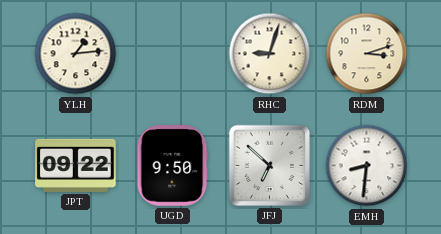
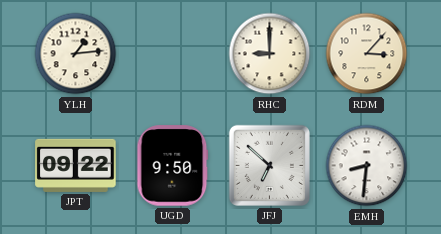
RHC: 9:03 -> 9:00 (270, 54)
RDM: 3:12 -> 3:07 (367, 54)
